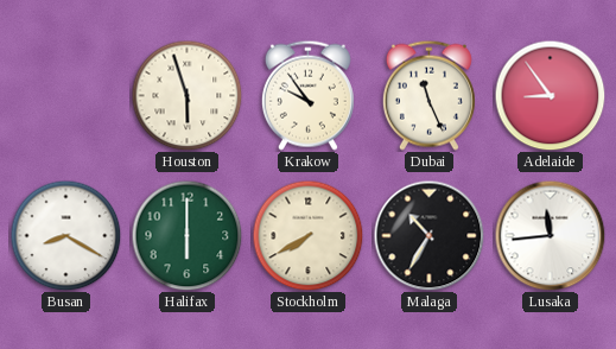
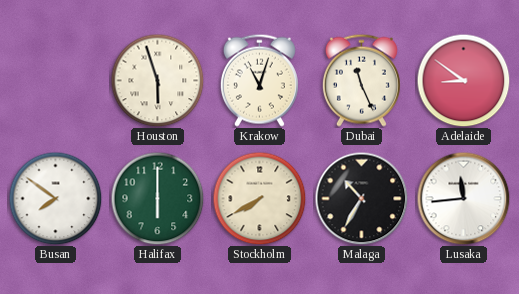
Krakow: 9:54 -> 11:03 (259, 80)
Adelaide: 8:54 -> 8:51 (463, 80)
Busan: 8:20 -> 7:51 (55, 198)
